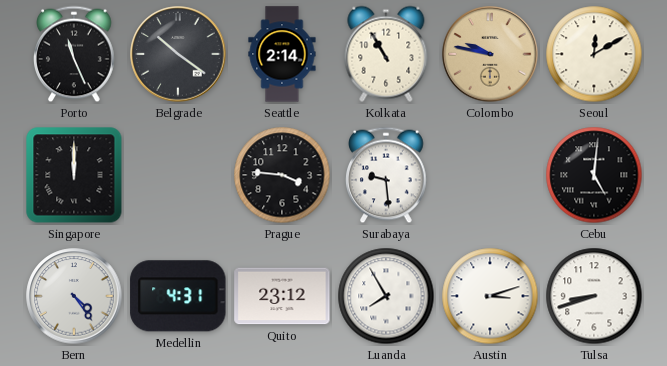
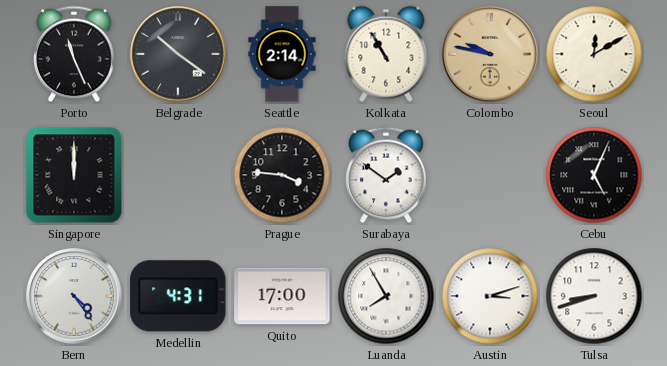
Surabaya: 9:29 -> 1:51 (386, 175)
Cebu: 5:01 -> 5:04 (594, 175)
Quito: 23:12 -> 17:00 (282, 296)
